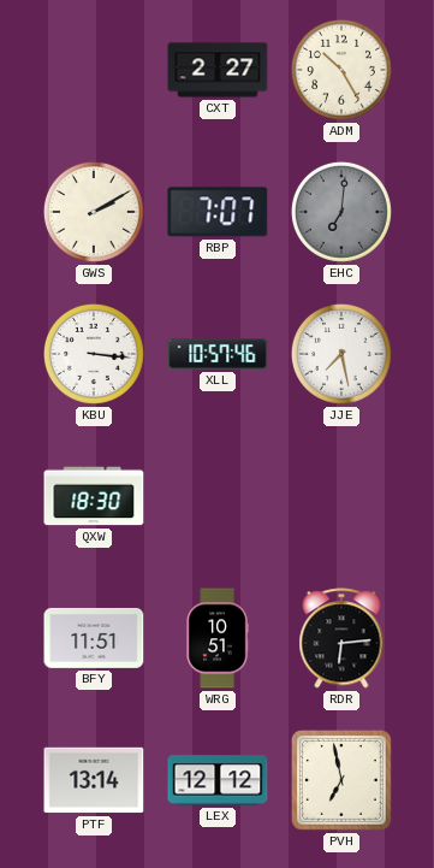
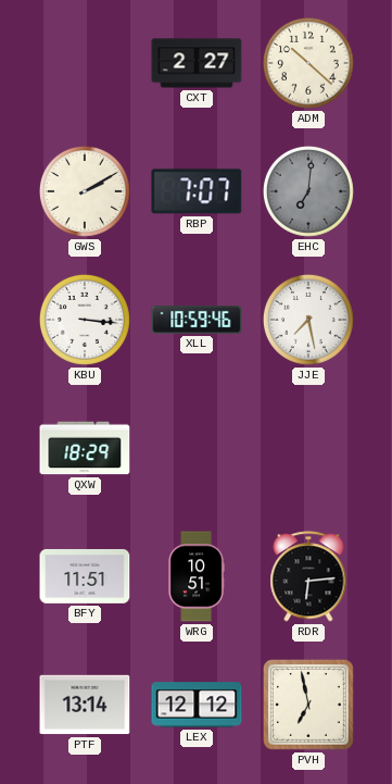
ADM: 10:25 -> 10:22 (308, 63)
XLL: 10:57 -> 10:59 (197, 320)
QXW: 18:30 -> 18:29 (85, 448)
